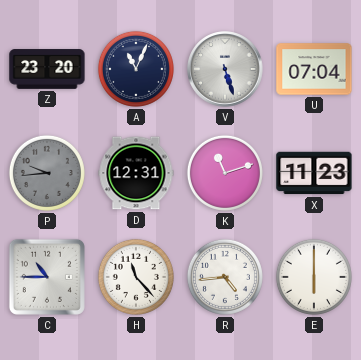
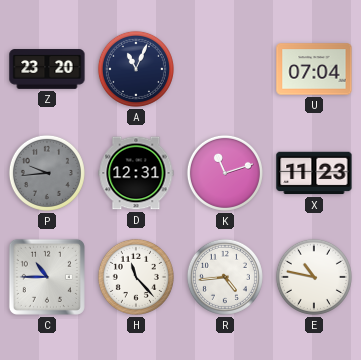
V: 5:27 -> none (225, 69)
E: 6:00 -> 10:47 (314, 277)
